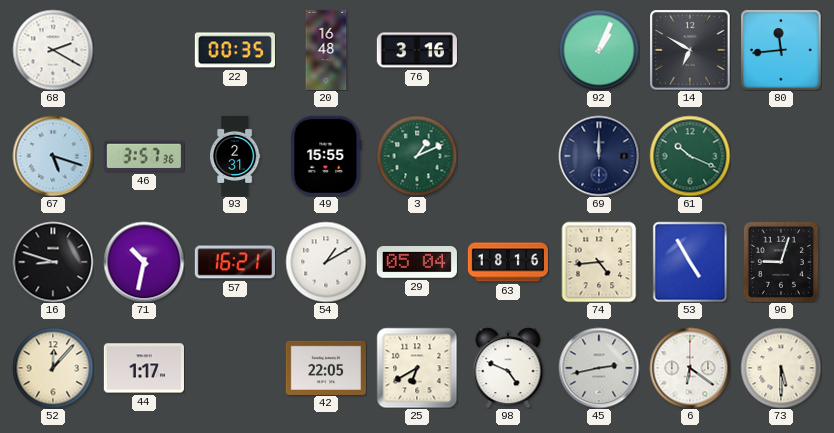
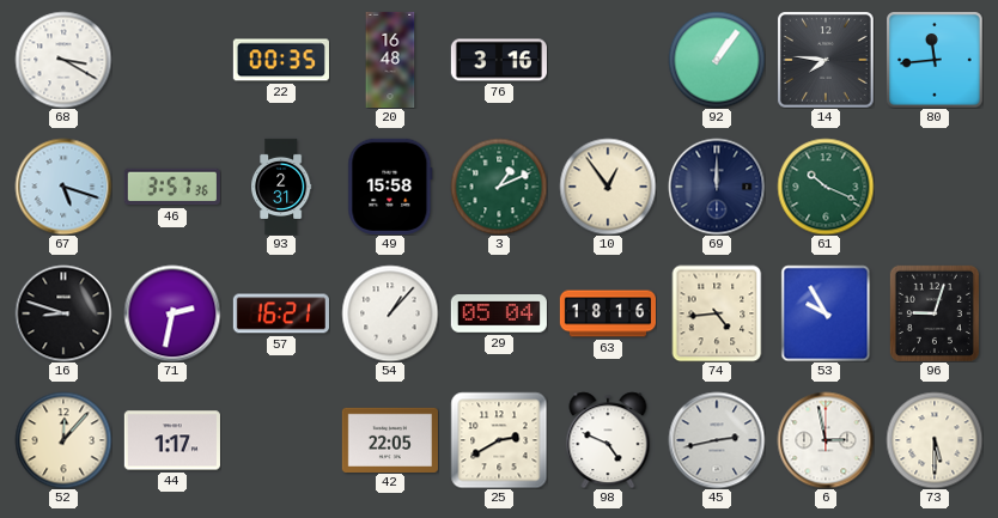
68: 2:20 -> 3:20 (63, 60)
92: 1:04 -> 1:06 (717, 60)
14: 6:50 -> 7:46 (826, 60)
49: 15:55 -> 15:58 (390, 187)
10: none -> 12:54 (608, 187)
71: 10:32 -> 2:32 (172, 313)
54: 1:10 -> 1:07 (390, 313)
53: 4:55 -> 9:55 (826, 313)
25: 6:40 -> 2:40 (499, 440)
6: 6:21 -> 2:58 (826, 440)
